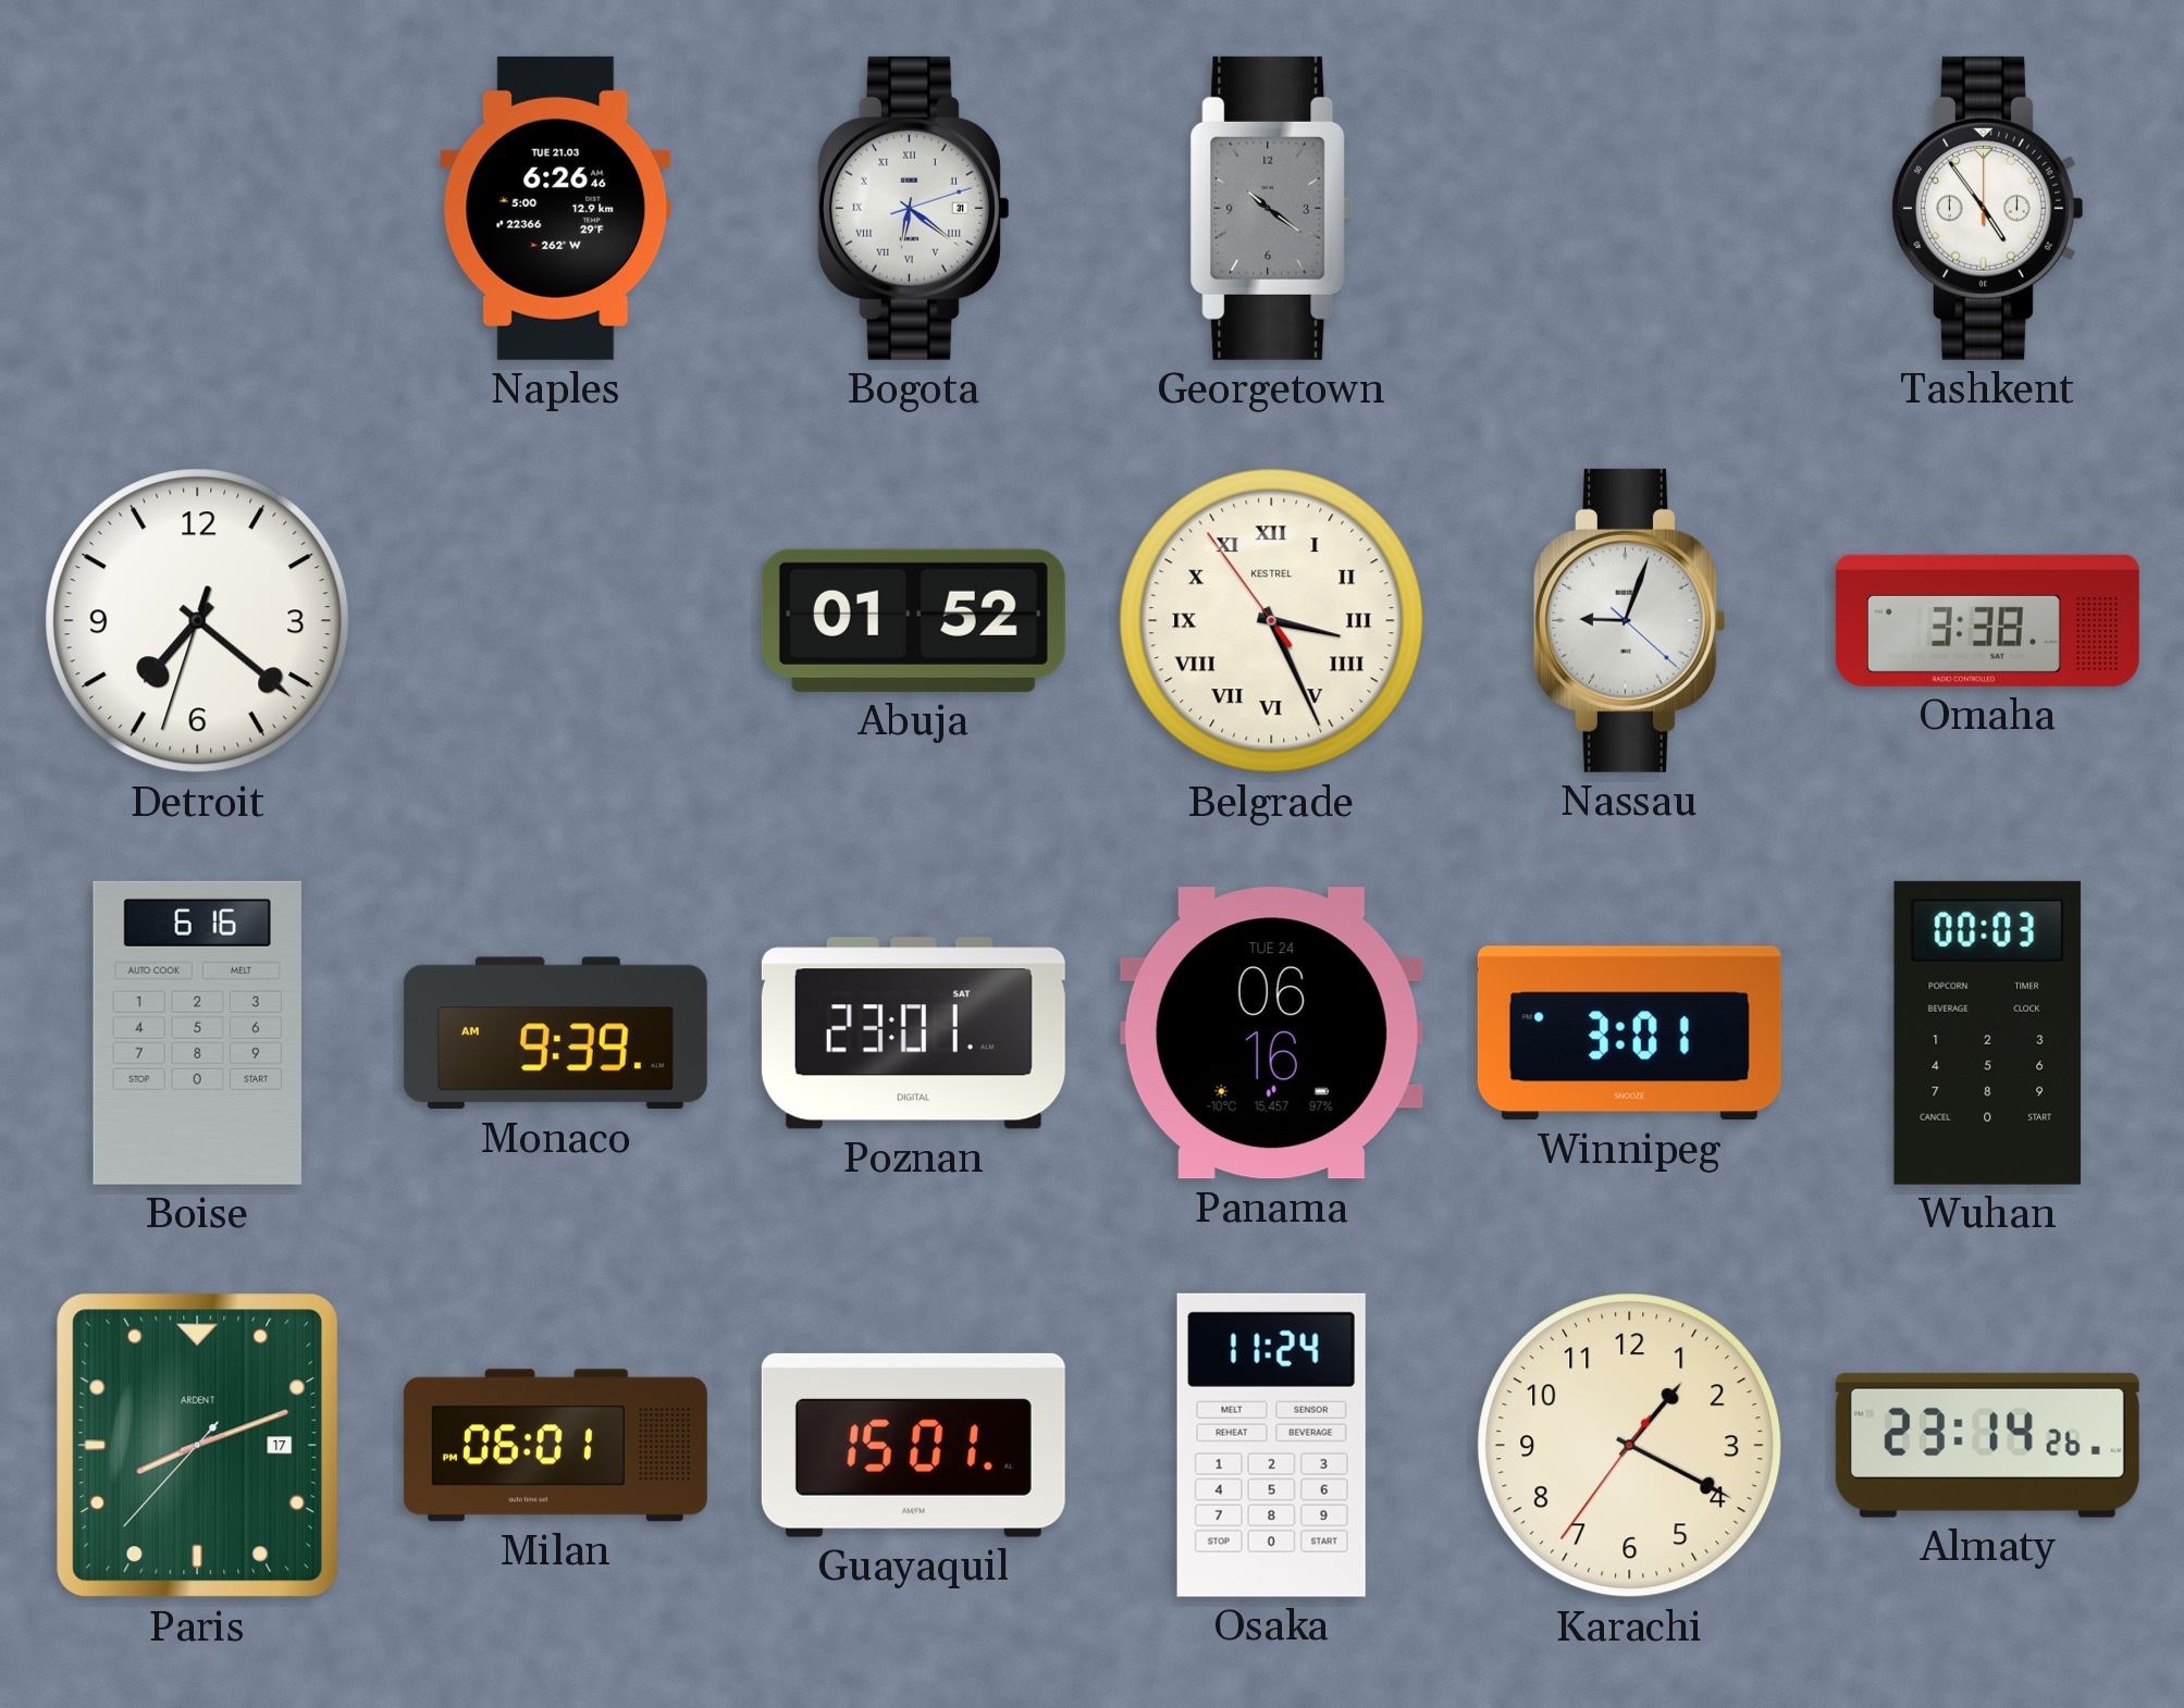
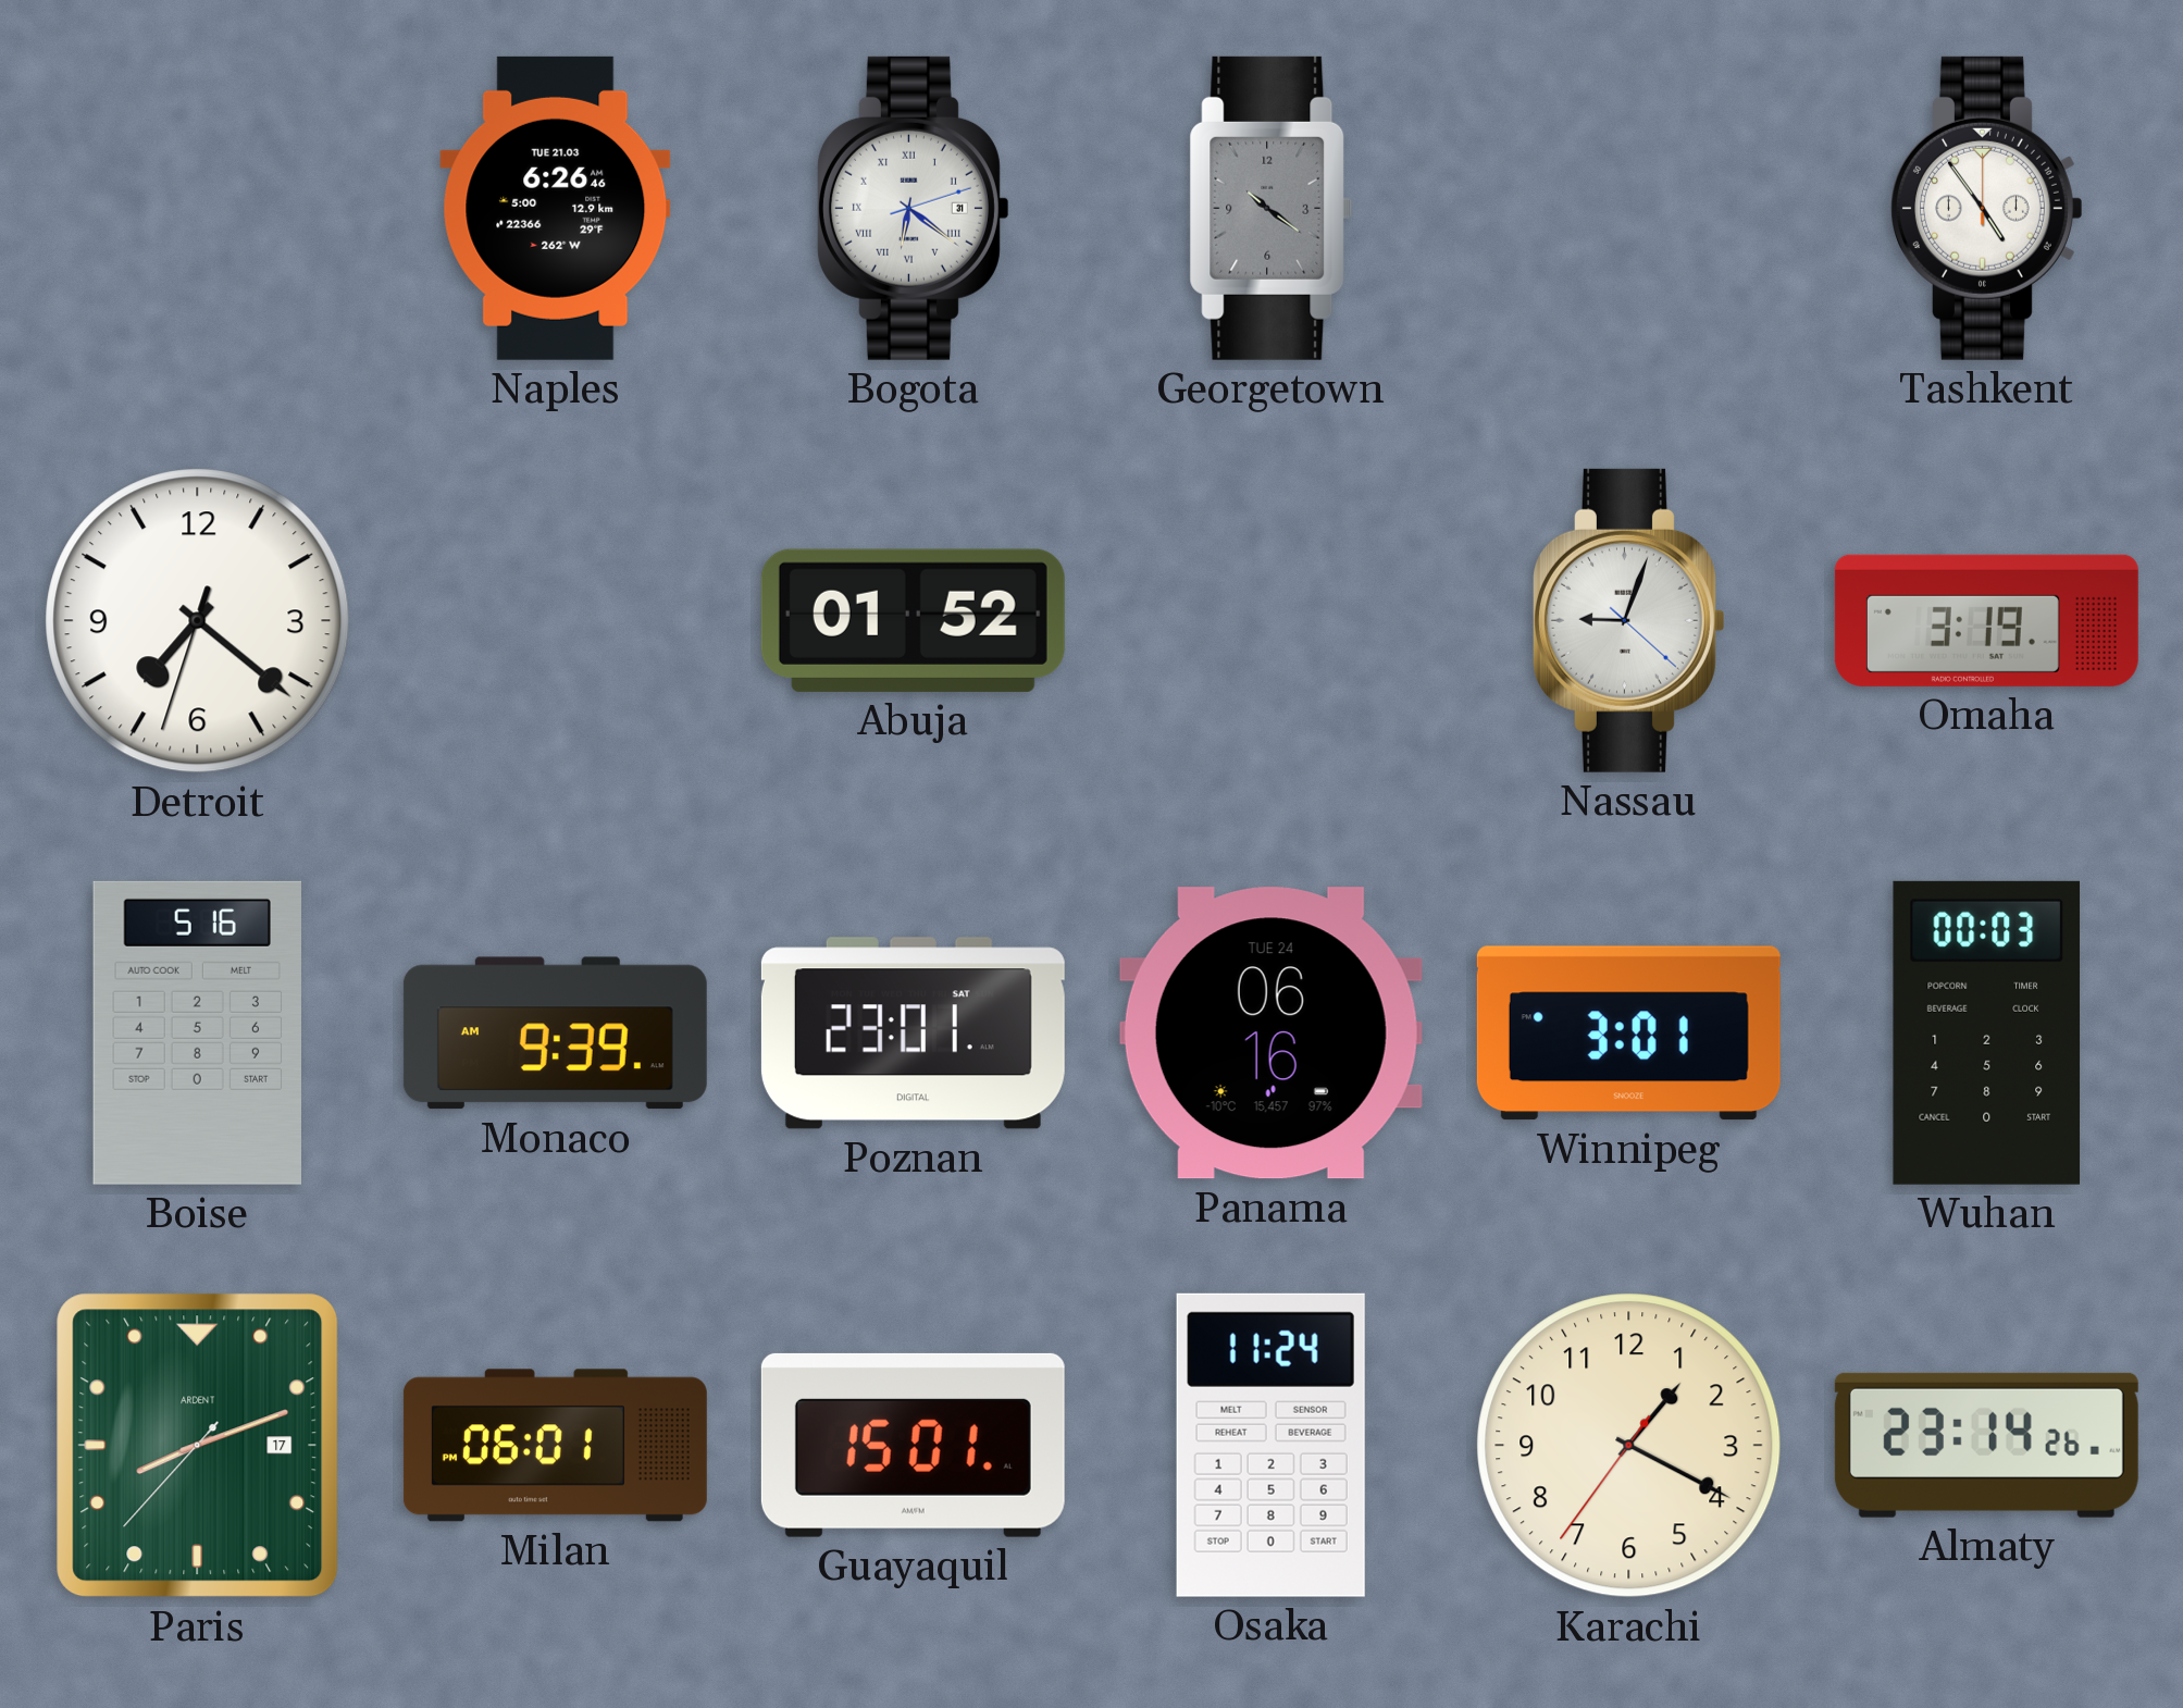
Belgrade: 3:25 -> none (1272, 621)
Omaha: 3:38 -> 3:19 (1986, 620)
Boise: 6:16 -> 5:16 (197, 1032)
